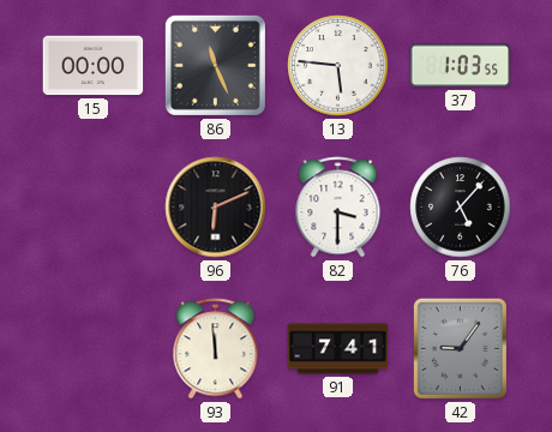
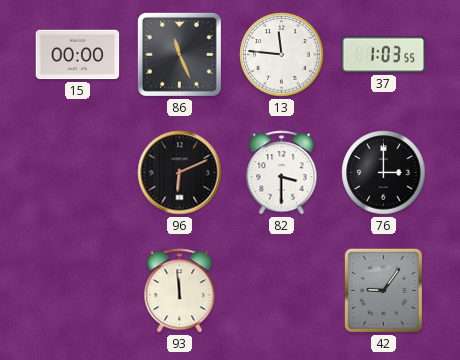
13: 5:46 -> 11:46 (282, 55)
76: 5:07 -> 3:00 (384, 173)
91: 7:41 -> none (338, 349)
